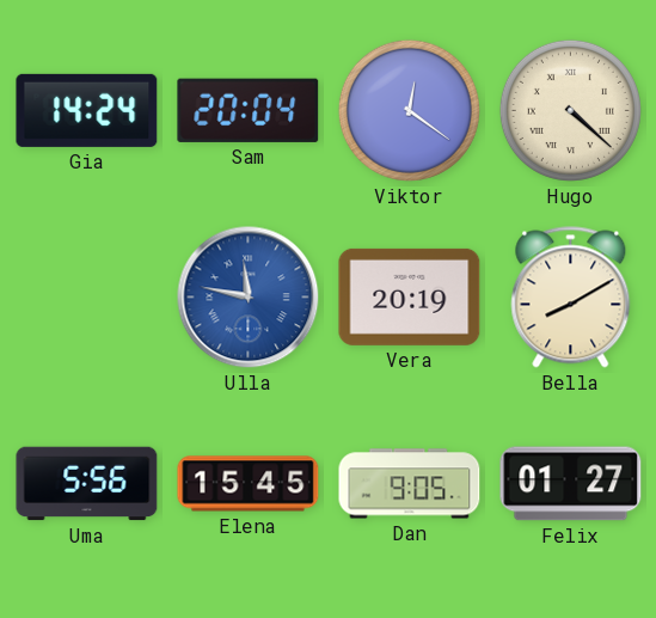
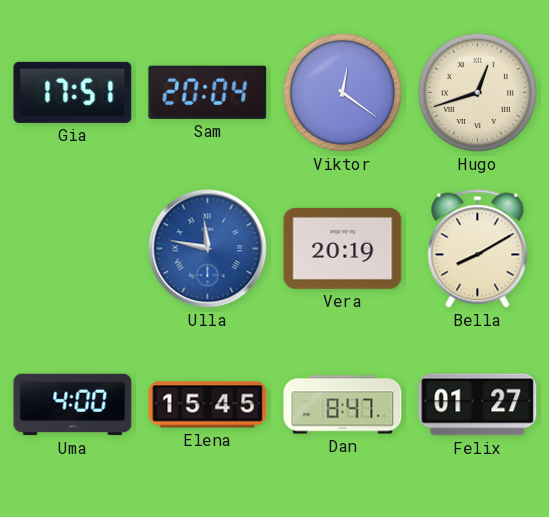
Gia: 14:24 -> 17:51 (73, 92)
Hugo: 4:22 -> 12:42 (477, 92)
Uma: 5:56 -> 4:00 (73, 405)
Dan: 9:05 -> 8:47 (343, 405)
